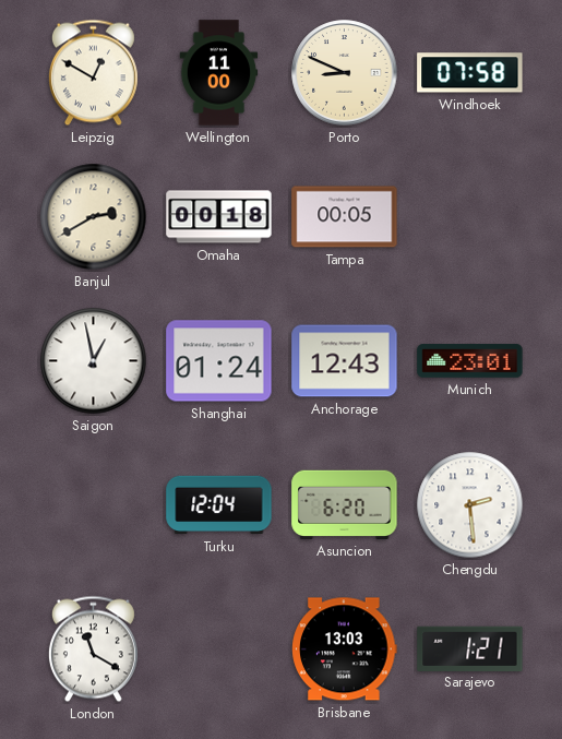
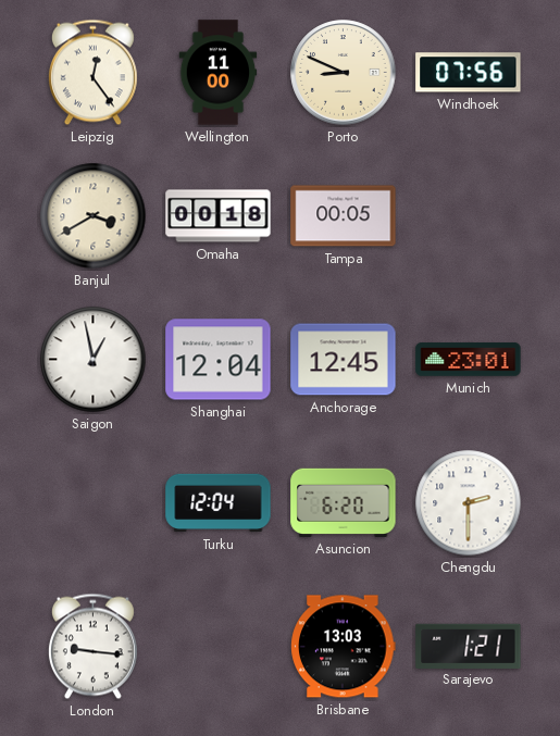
Leipzig: 12:50 -> 12:24 (92, 73)
Windhoek: 07:58 -> 07:56 (469, 73)
Banjul: 2:40 -> 3:40 (94, 216)
Shanghai: 01:24 -> 12:04 (219, 360)
Anchorage: 12:43 -> 12:45 (344, 360)
Chengdu: 2:29 -> 2:30 (469, 503)
London: 11:20 -> 9:16 (92, 647)
